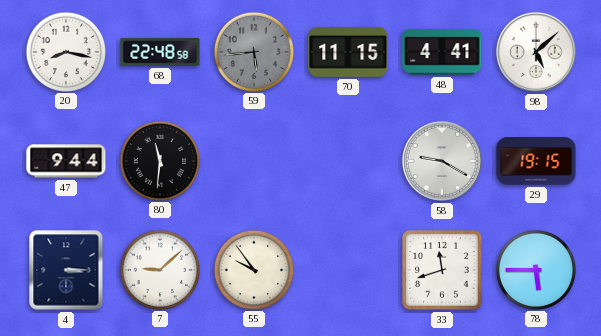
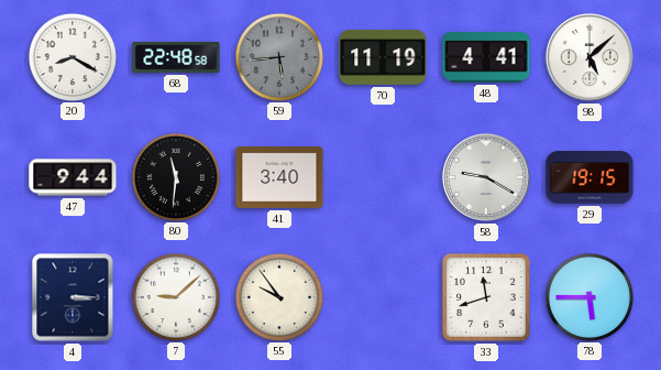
20: 8:17 -> 8:20 (71, 56)
70: 11:15 -> 11:19 (383, 57)
41: none -> 3:40 (279, 177)
